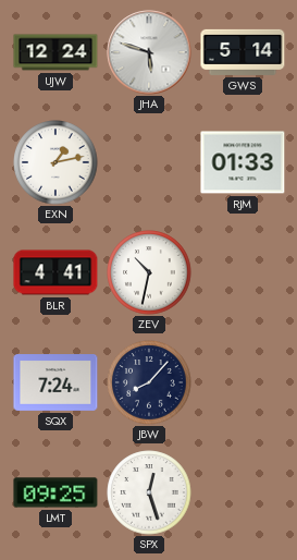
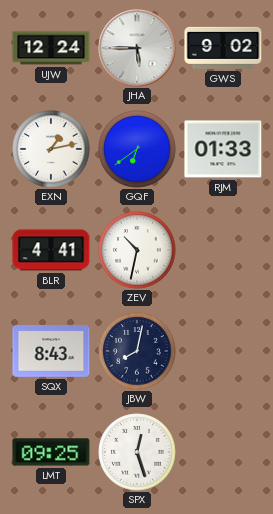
JHA: 5:48 -> 5:45 (137, 48)
GWS: 5:14 -> 9:02 (223, 48)
GQF: none -> 6:39 (137, 149)
SQX: 7:24 -> 8:43 (51, 352)
JBW: 8:07 -> 8:02 (137, 351)
